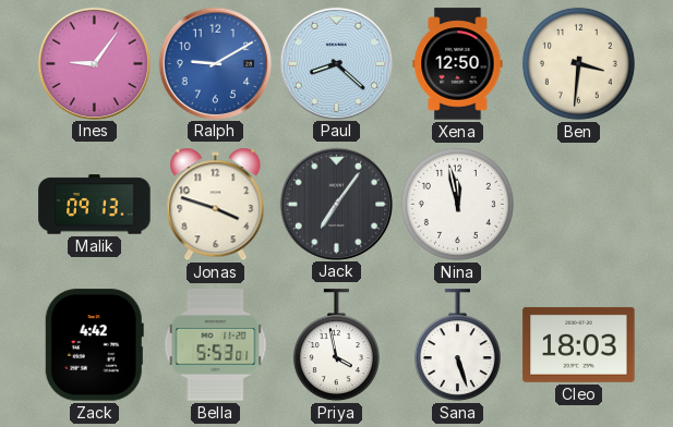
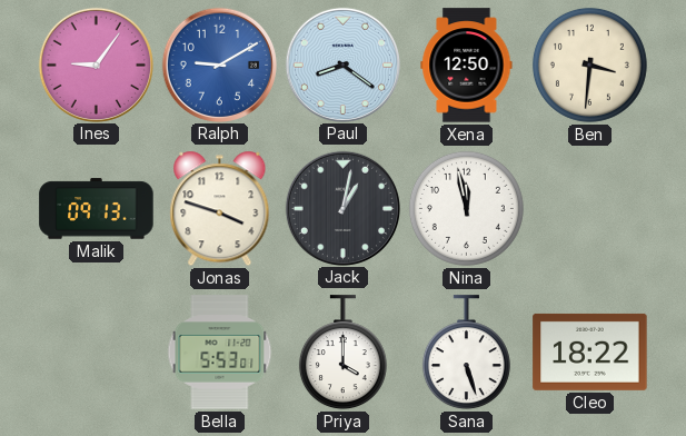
Paul: 8:22 -> 8:21 (342, 65)
Jack: 7:06 -> 1:02 (342, 208)
Zack: 4:42 -> none (94, 345)
Priya: 3:58 -> 4:00 (342, 353)
Cleo: 18:03 -> 18:22 (590, 351)
